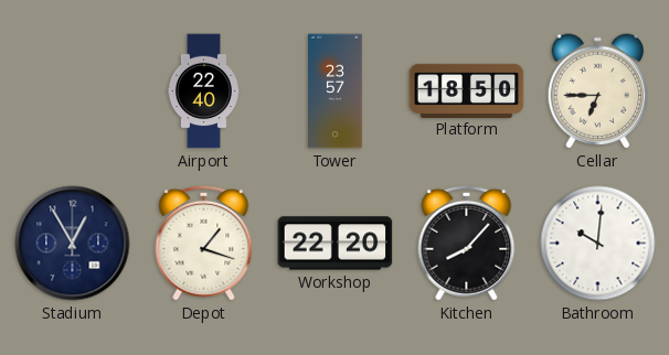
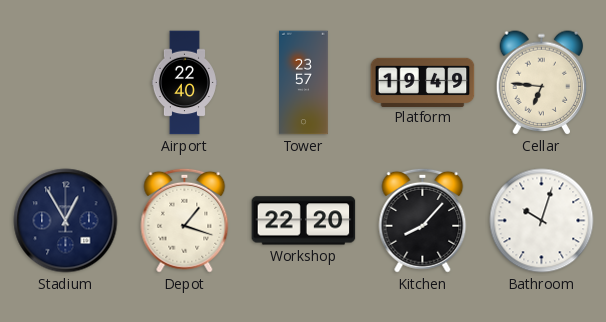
Platform: 18:50 -> 19:49 (423, 82)
Cellar: 6:45 -> 6:46 (542, 83)
Bathroom: 10:01 -> 10:03 (542, 221)
